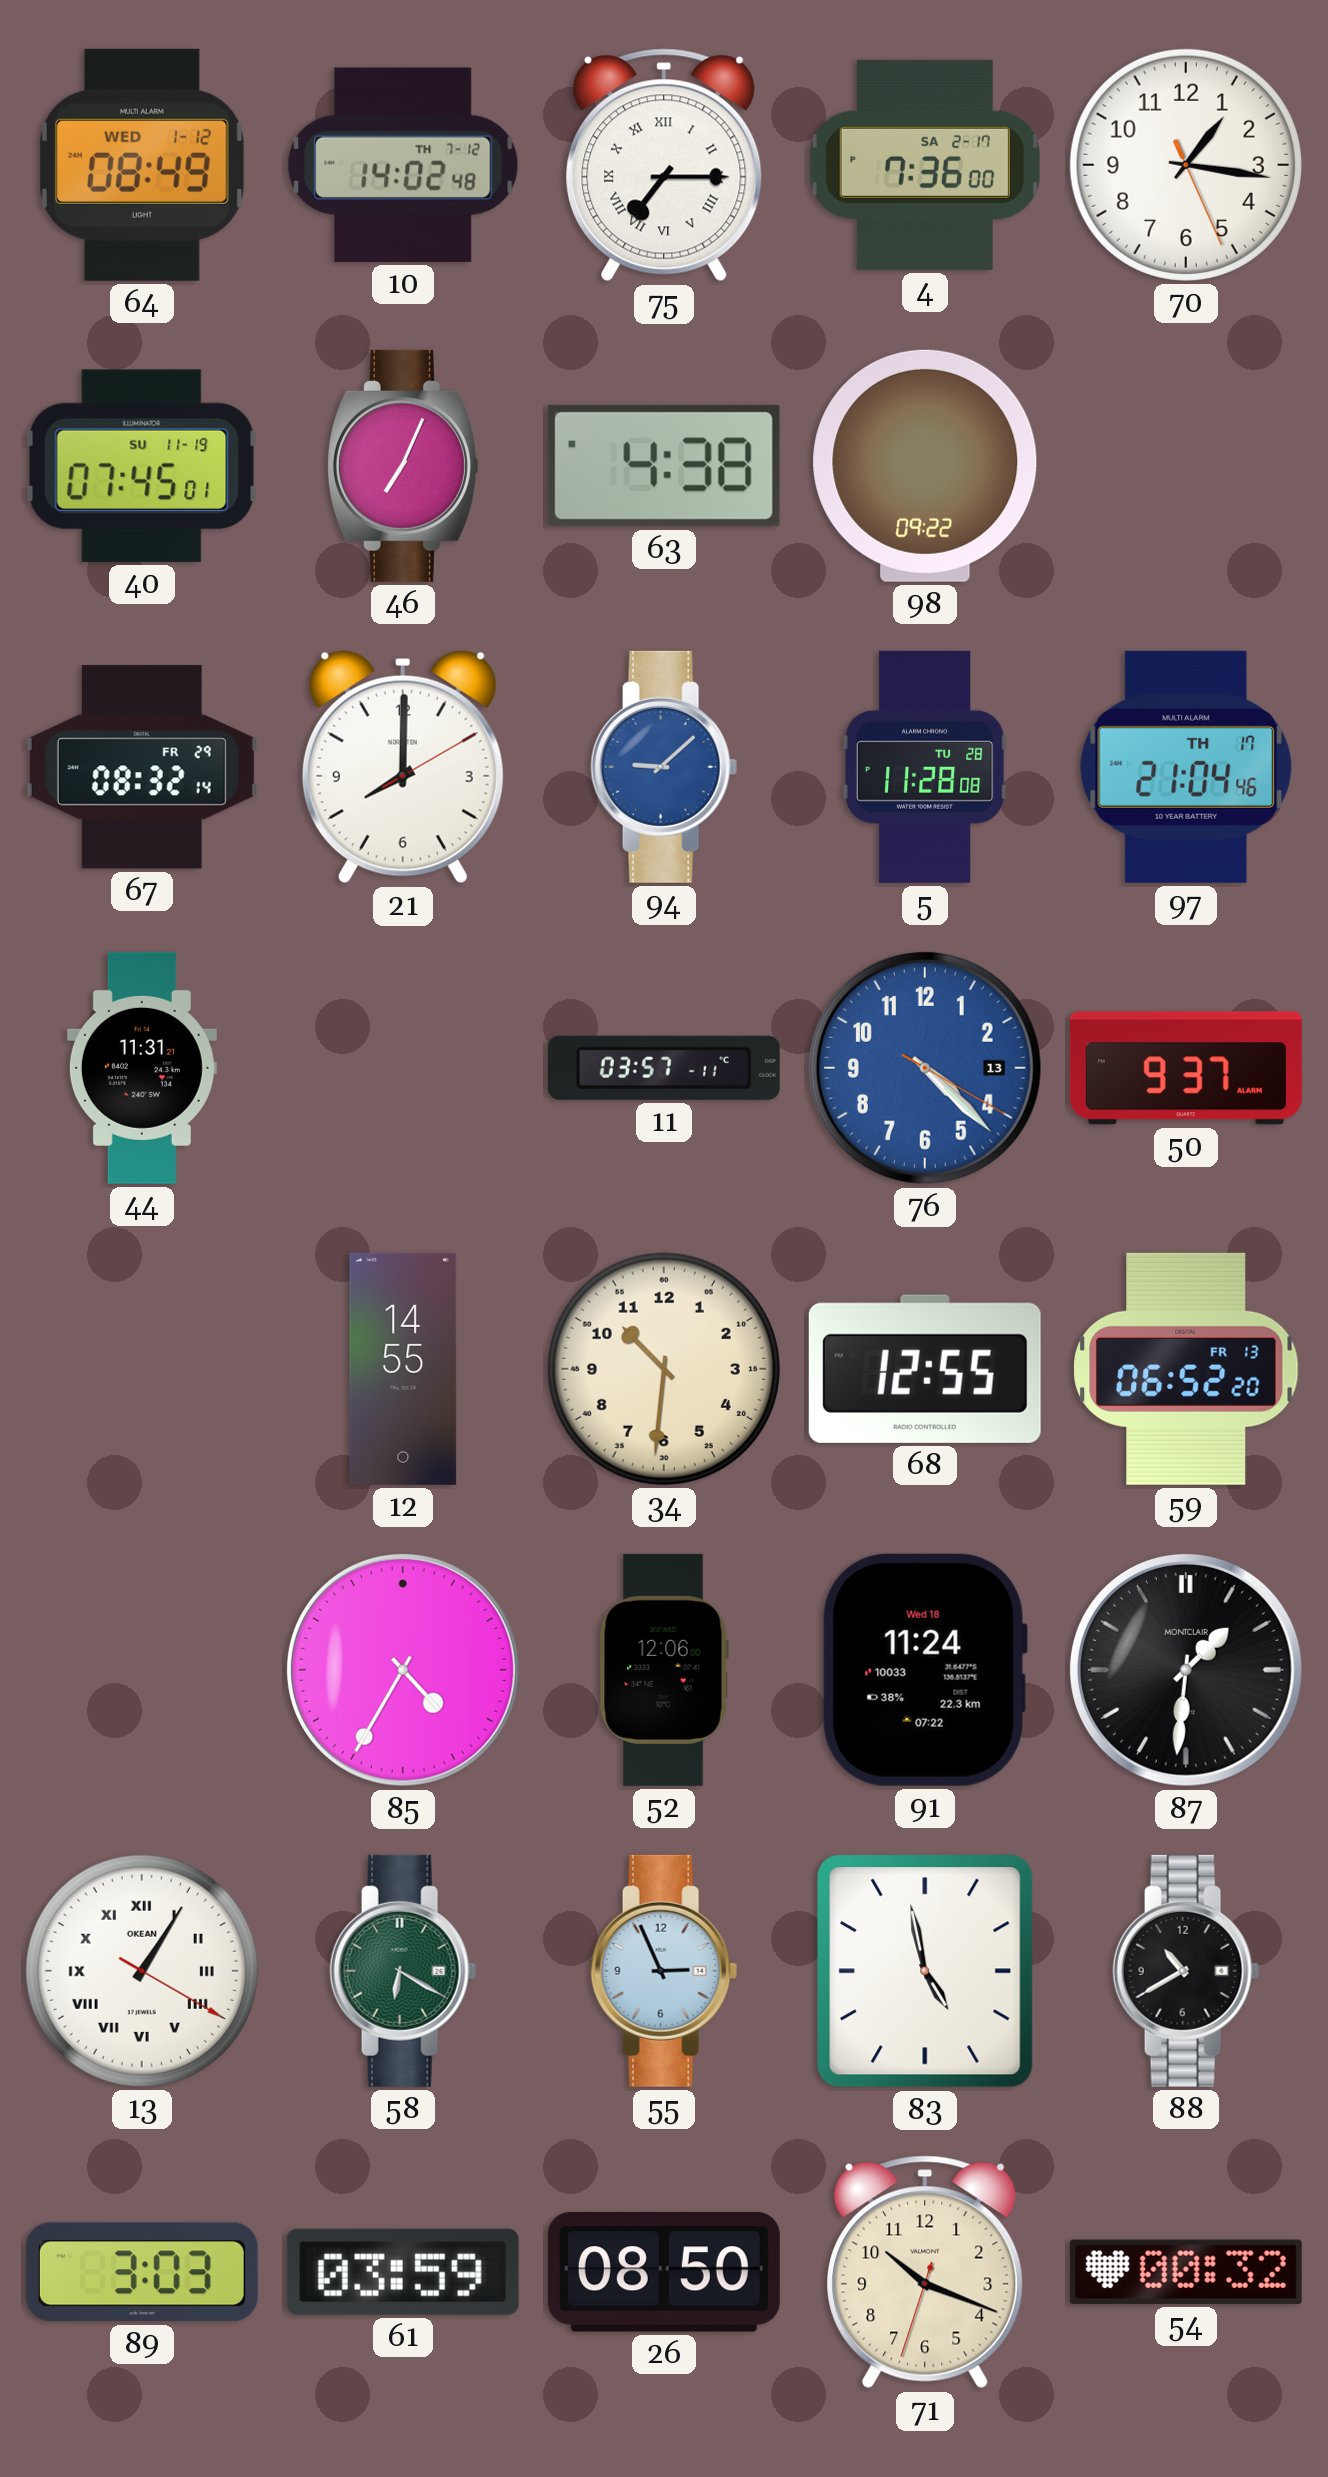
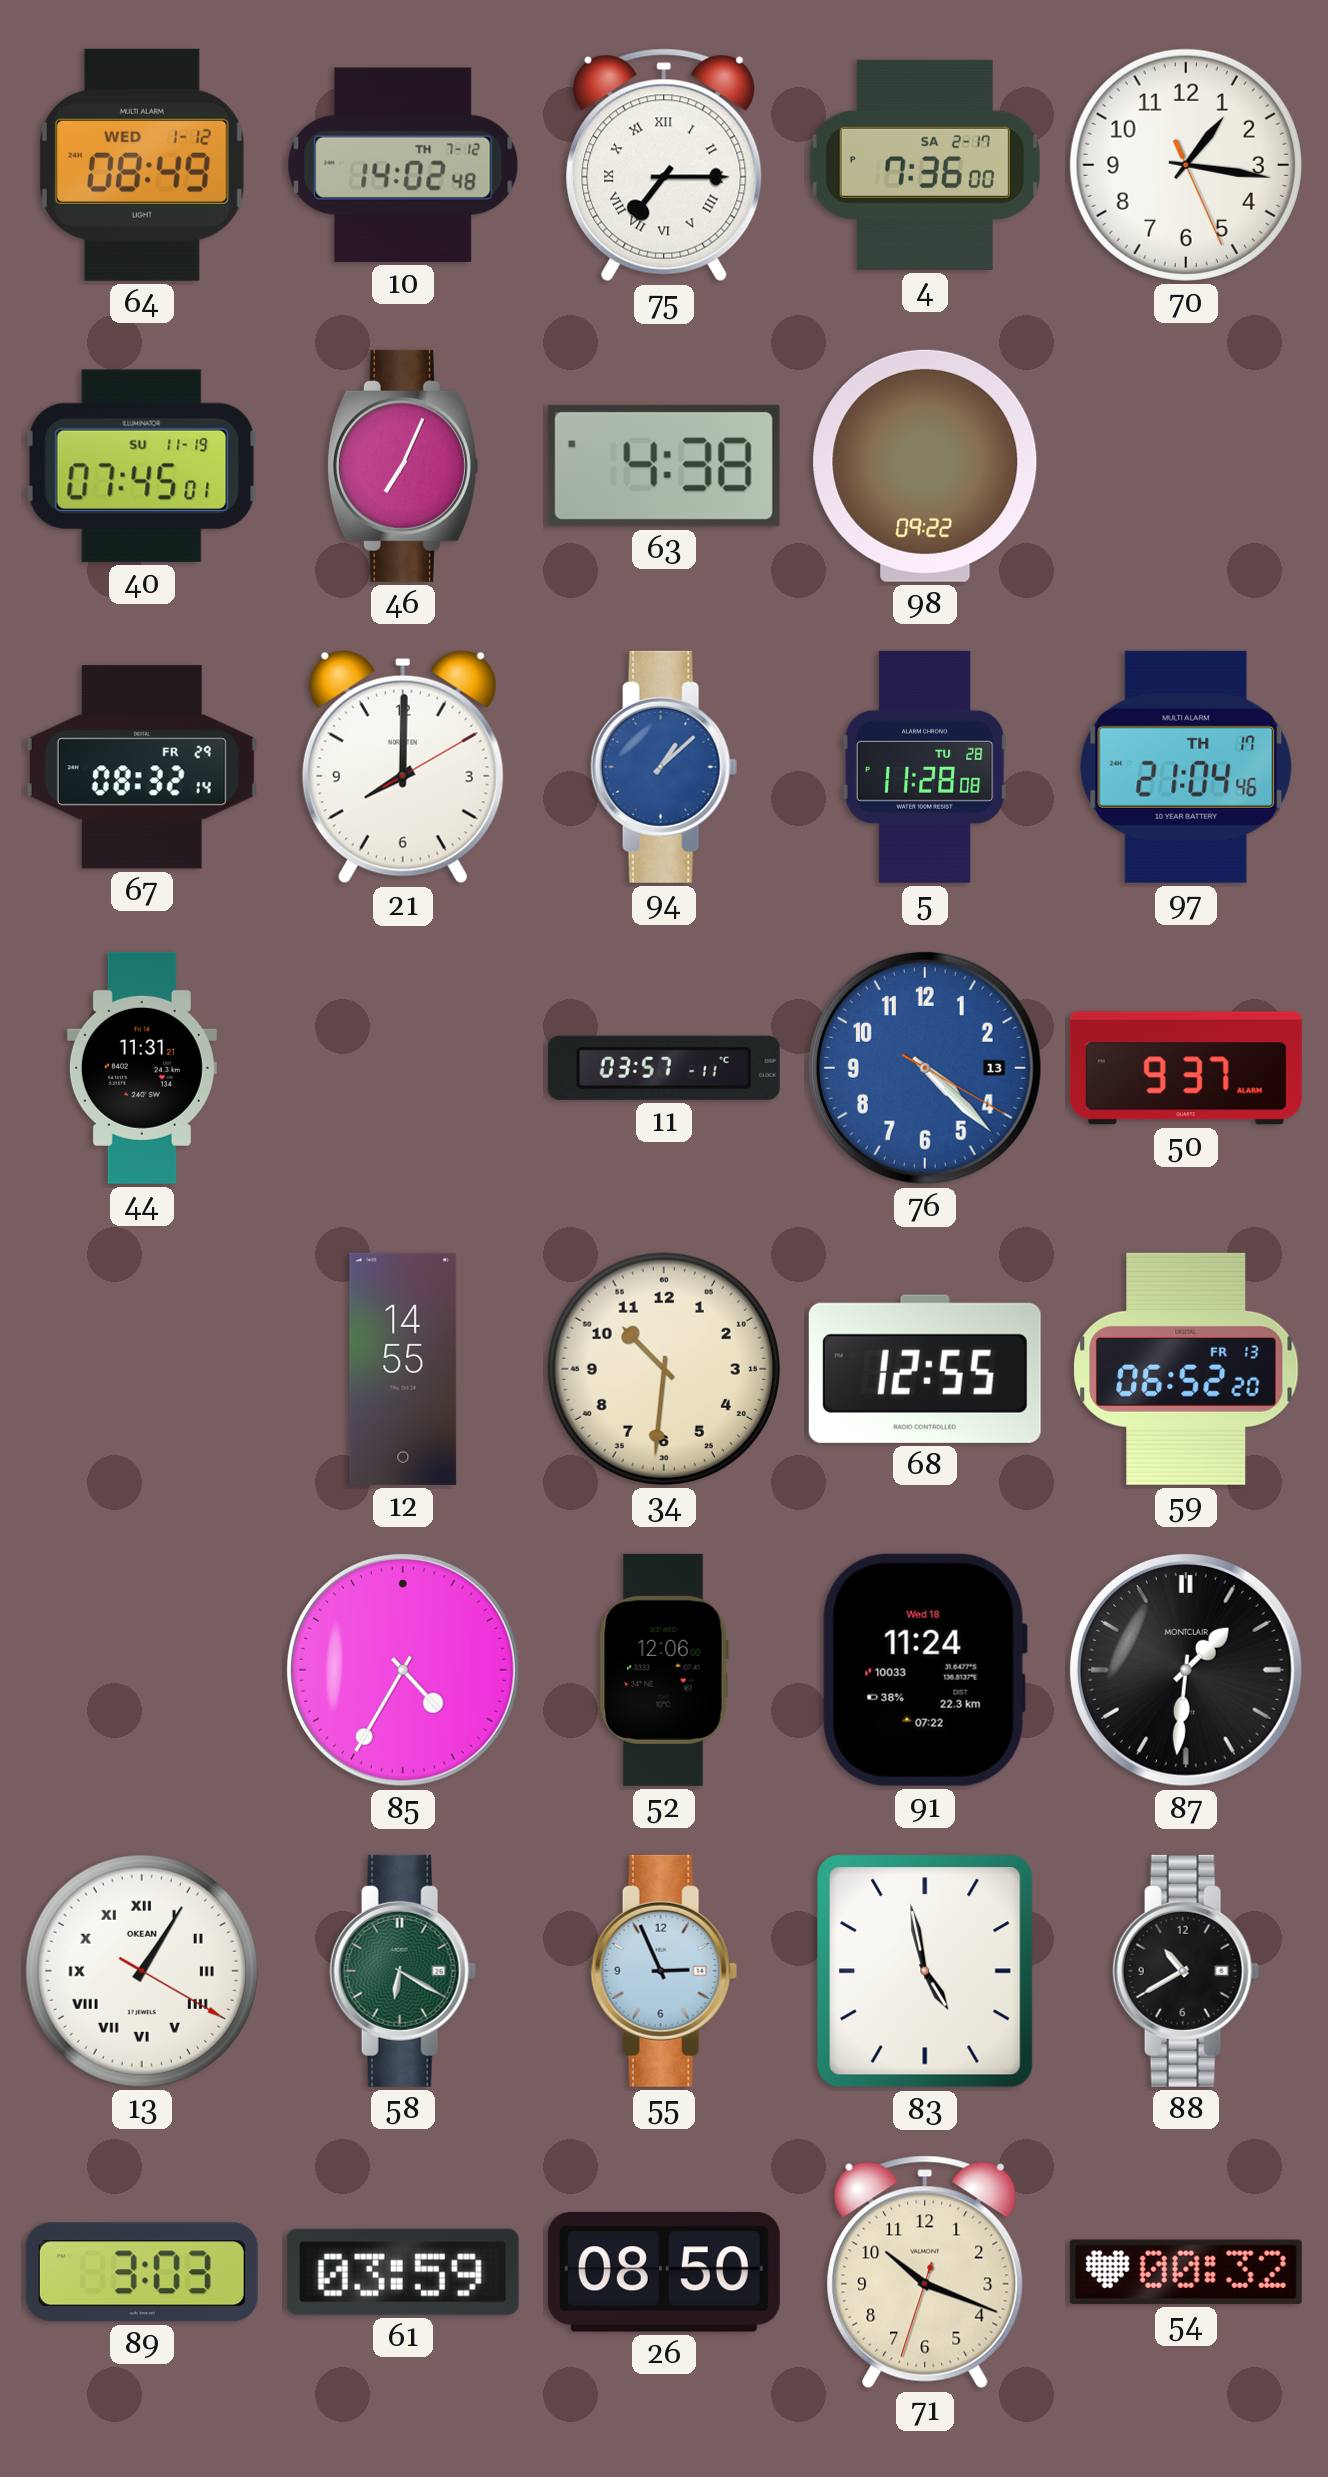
94: 9:08 -> 1:08 (664, 767)
